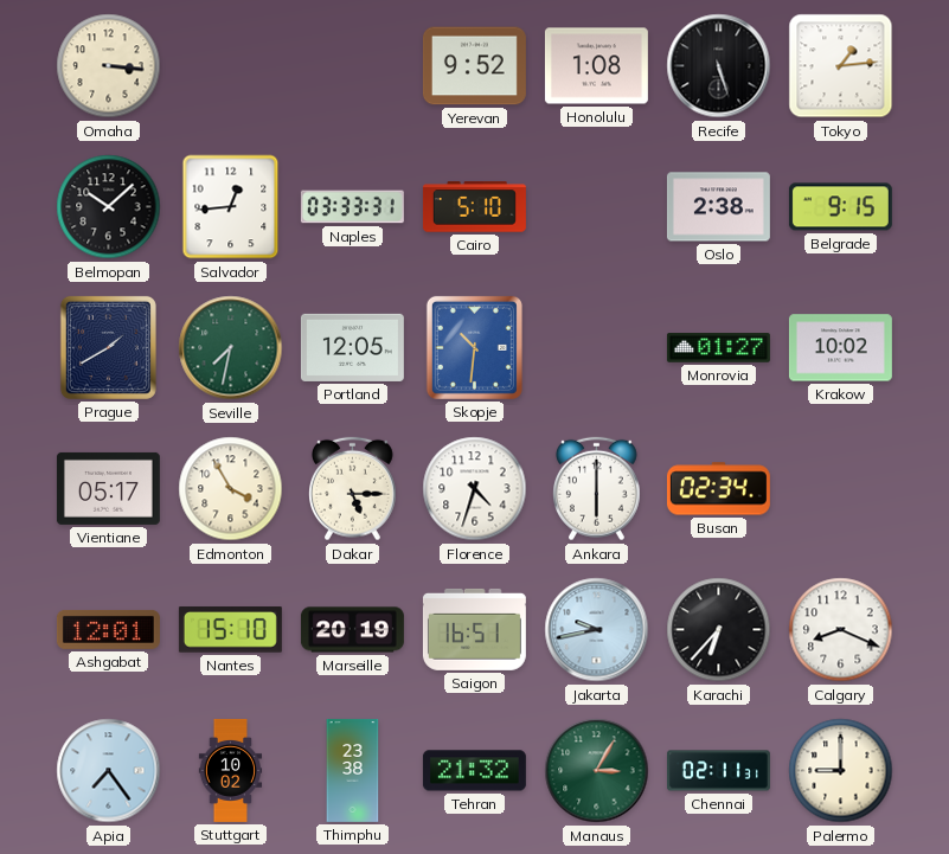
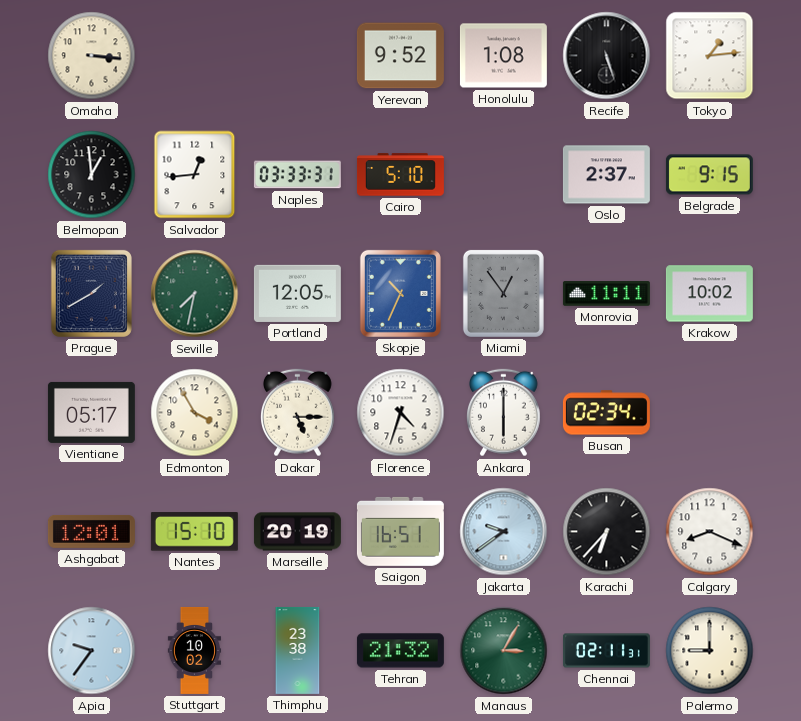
Belmopan: 10:08 -> 12:59 (92, 175)
Oslo: 2:38 -> 2:37 (606, 175)
Skopje: 10:31 -> 10:34 (400, 293)
Miami: none -> 12:54 (503, 293)
Monrovia: 01:27 -> 11:11 (606, 294)
Jakarta: 9:43 -> 9:39 (504, 532)
Apia: 7:24 -> 9:36 (92, 651)
